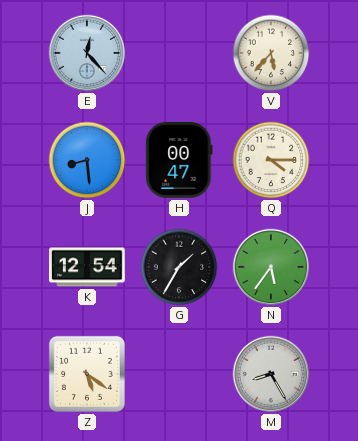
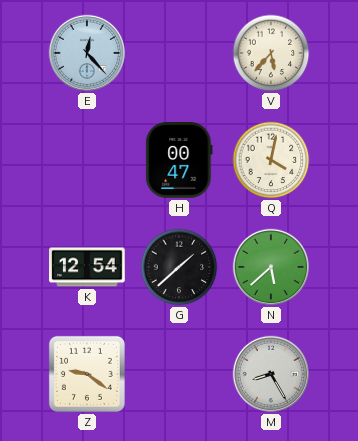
J: 8:29 -> none (87, 160)
Q: 4:15 -> 4:02 (271, 160)
G: 1:35 -> 1:38 (179, 267)
N: 5:36 -> 5:38 (271, 267)
Z: 5:21 -> 9:21 (87, 374)
